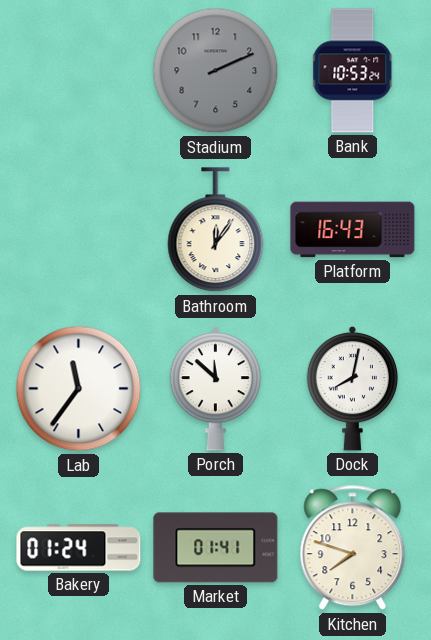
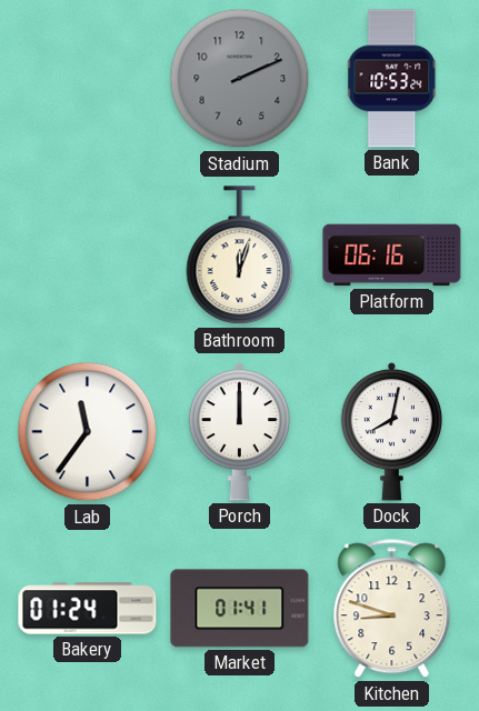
Bathroom: 12:06 -> 12:03 (240, 256)
Platform: 16:43 -> 06:16 (392, 256)
Porch: 11:52 -> 12:00 (240, 431)
Kitchen: 7:48 -> 8:48 (392, 609)
